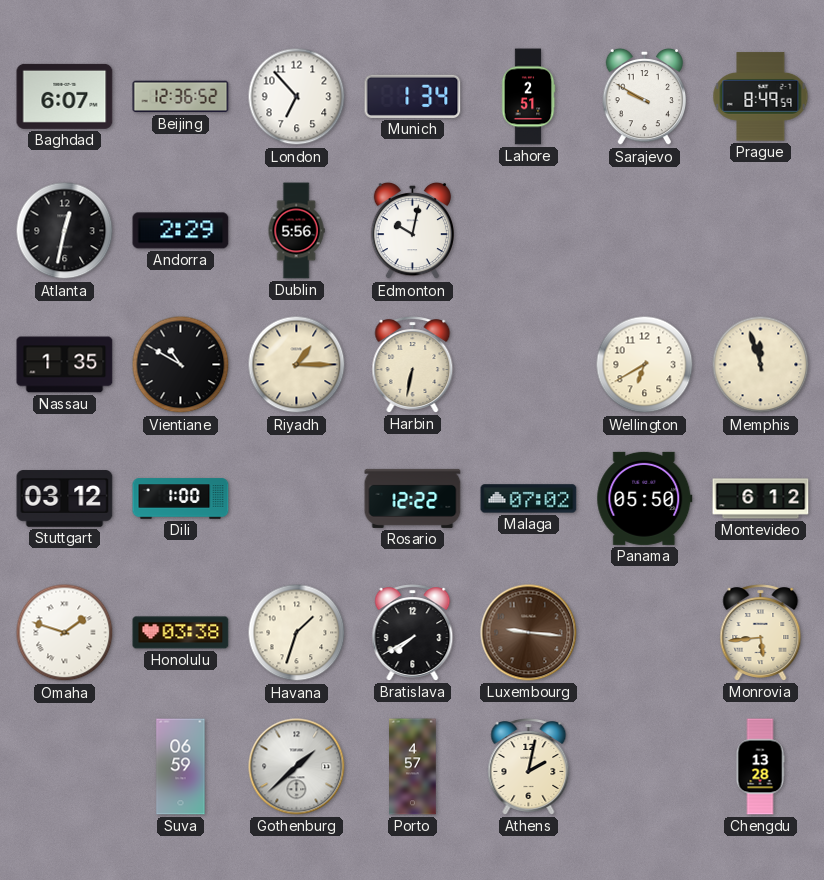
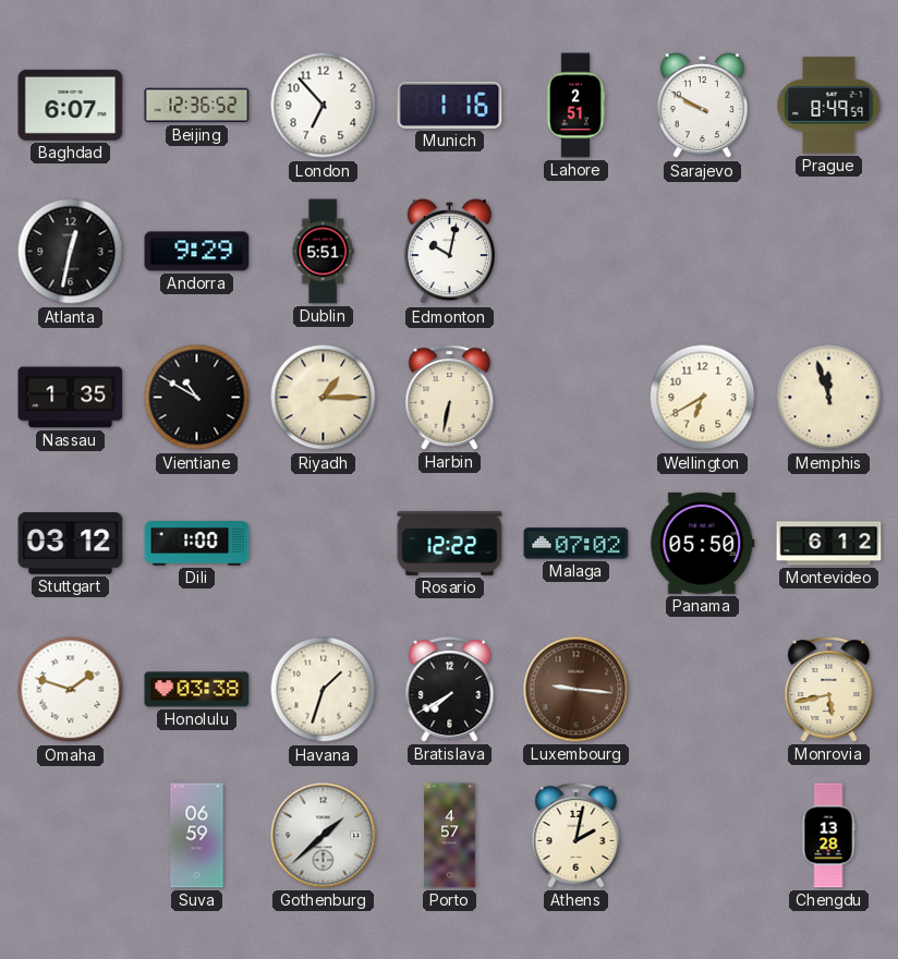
Munich: 1:34 -> 1:16 (450, 105)
Andorra: 2:29 -> 9:29 (197, 252)
Dublin: 5:56 -> 5:51 (323, 252)
Monrovia: 5:44 -> 5:43 (829, 690)
